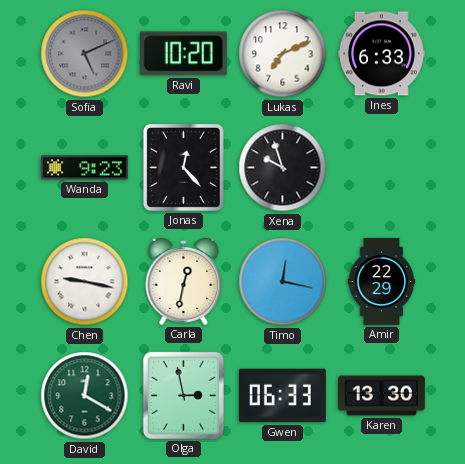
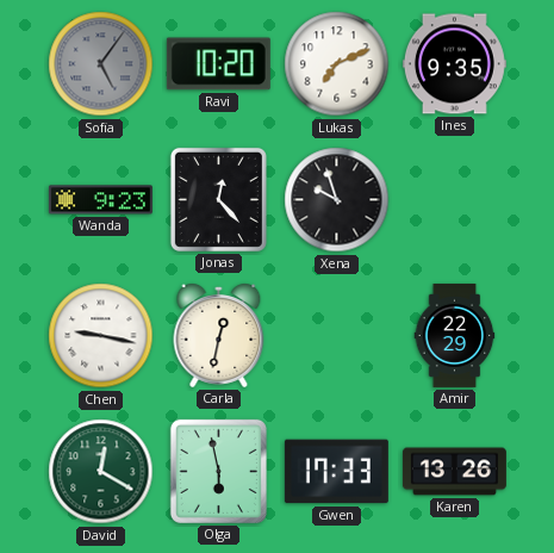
Sofia: 5:11 -> 5:06 (101, 64)
Ines: 6:33 -> 9:35 (454, 64)
Timo: 12:17 -> none (283, 282)
Olga: 2:58 -> 5:58 (218, 471)
Gwen: 06:33 -> 17:33 (336, 472)
Karen: 13:30 -> 13:26 (454, 472)
